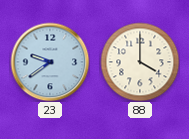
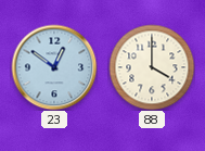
23: 9:39 -> 12:51 (54, 67)
